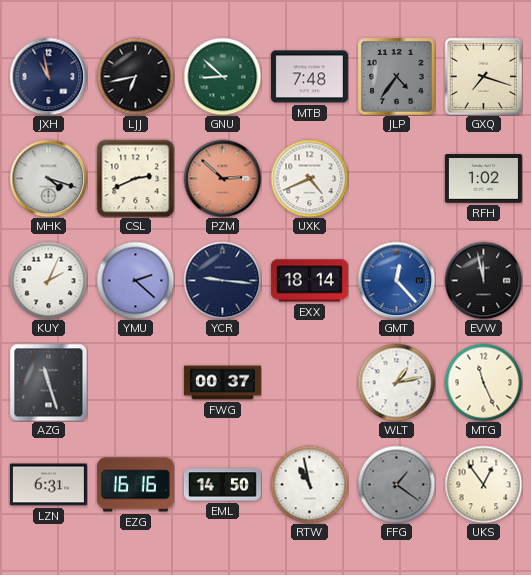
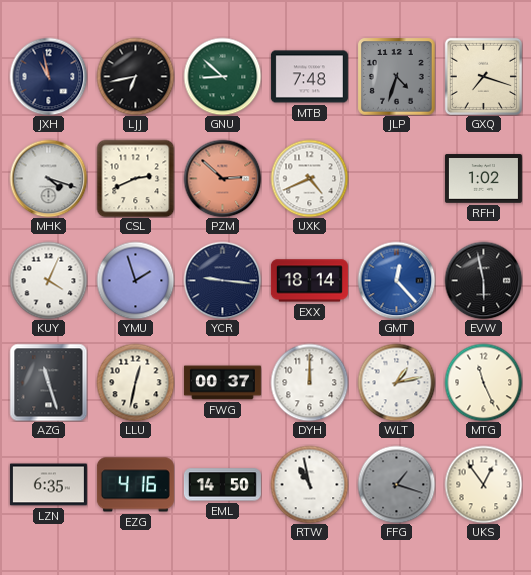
JLP: 4:36 -> 4:33 (396, 76)
KUY: 2:04 -> 4:04 (48, 280)
YMU: 2:22 -> 1:57 (135, 280)
EVW: 11:58 -> 5:58 (483, 280)
LLU: none -> 12:32 (135, 382)
DYH: none -> 12:00 (309, 382)
LZN: 6:31 -> 6:35 (48, 485)
EZG: 16:16 -> 4:16 (135, 485)
FFG: 1:21 -> 1:18 (396, 484)
